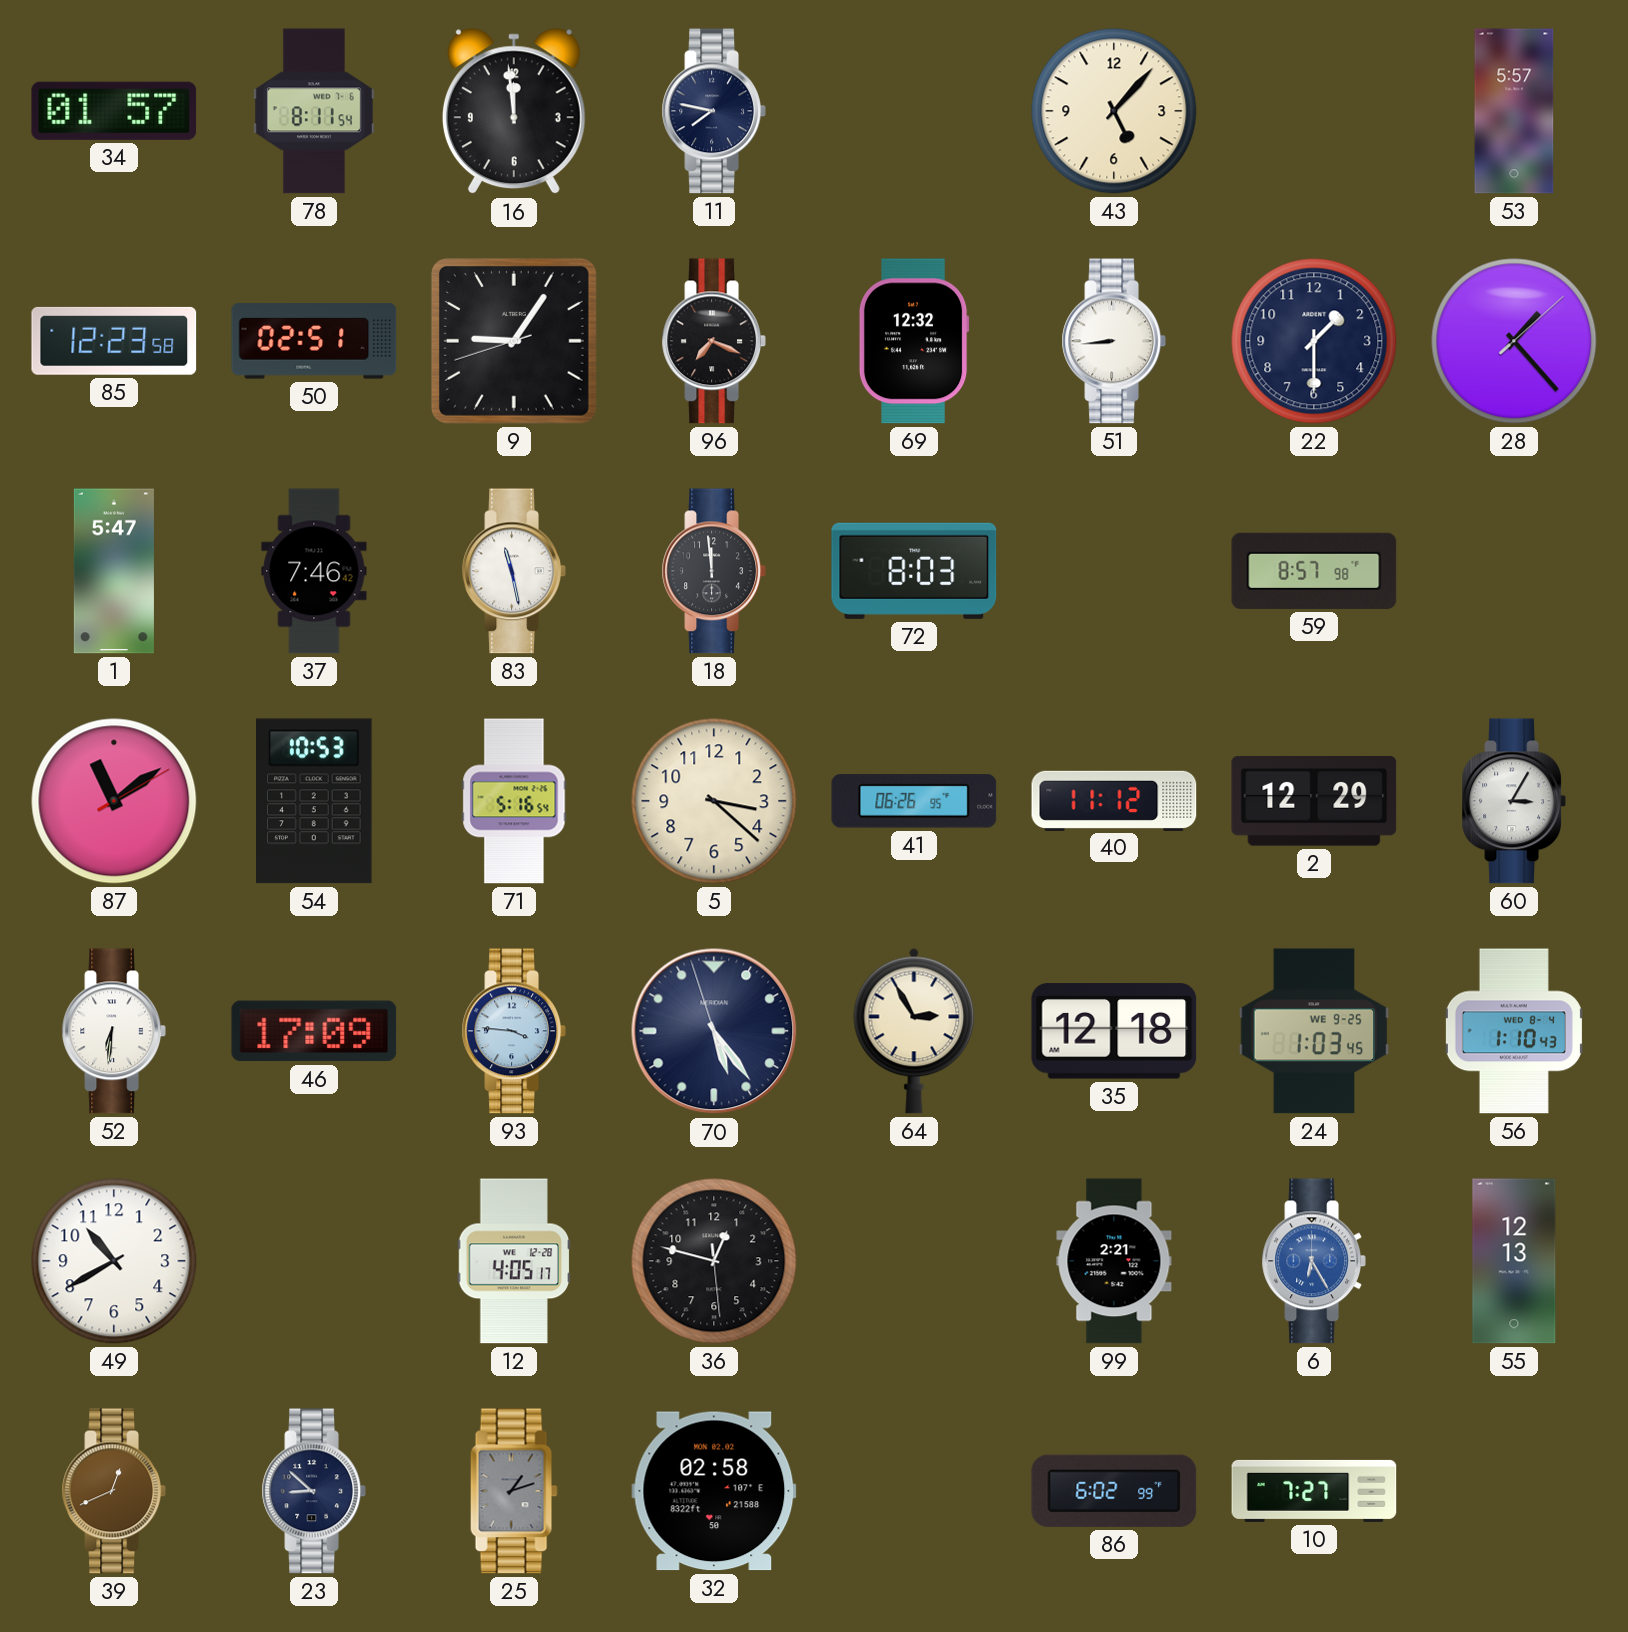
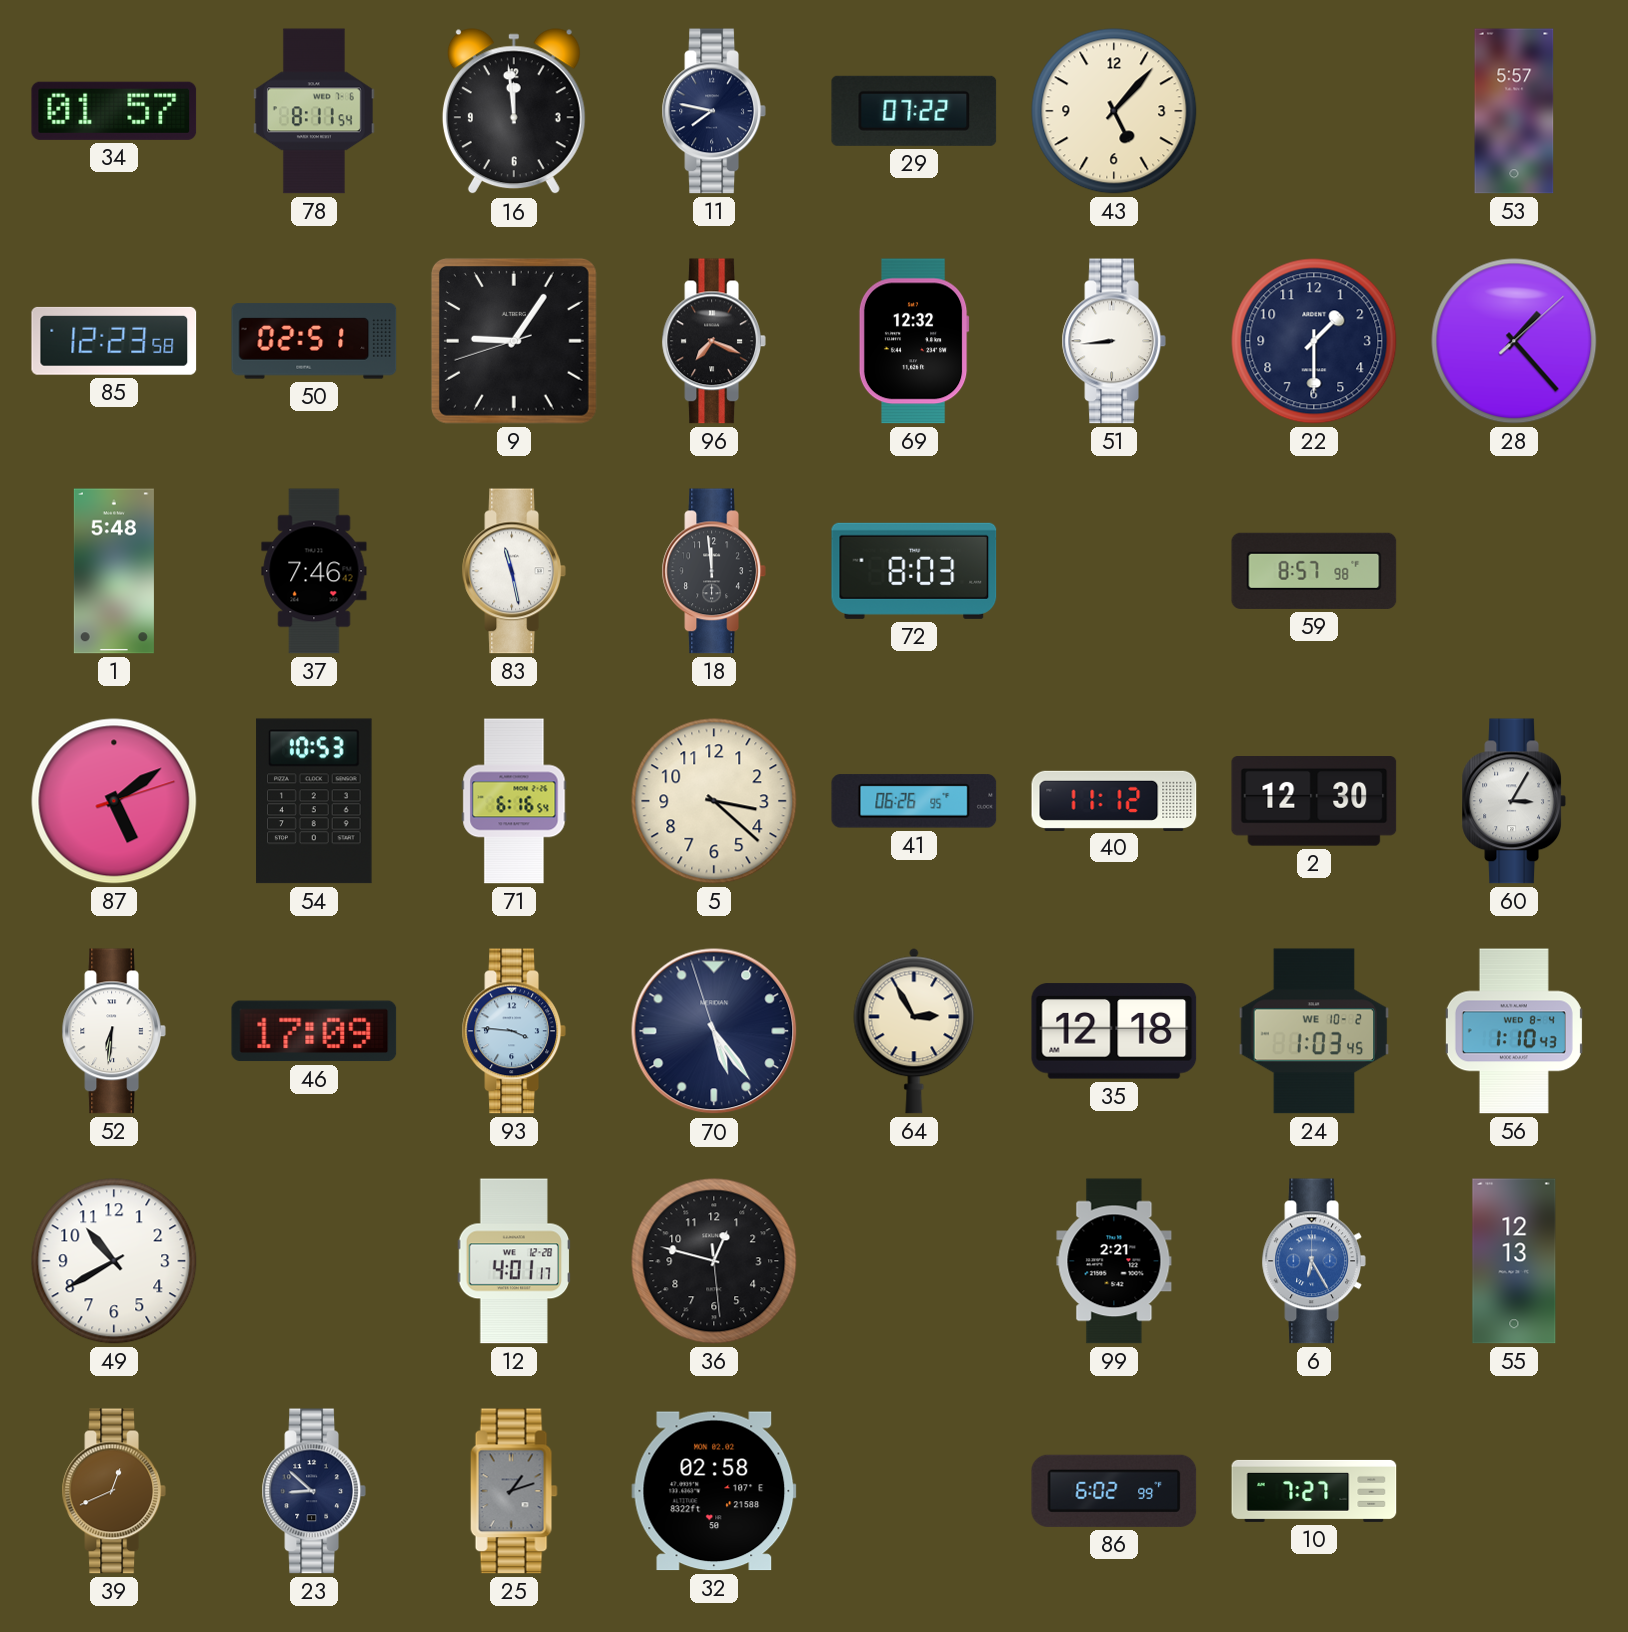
29: none -> 07:22 (914, 111)
1: 5:47 -> 5:48 (114, 571)
87: 11:09 -> 5:09 (114, 801)
71: 5:16 -> 6:16 (514, 801)
2: 12:29 -> 12:30 (1314, 802)
24 date: WE 9-25 -> WE 10-2 (1314, 1031)
12: 4:05 -> 4:01 (514, 1261)
